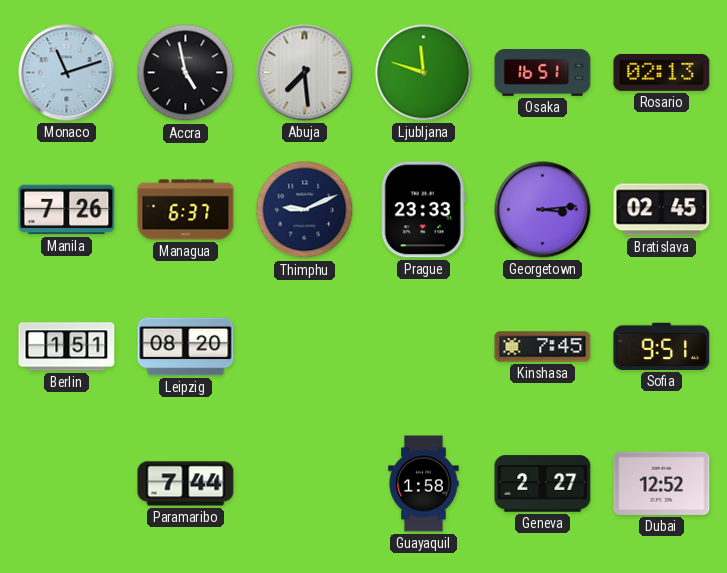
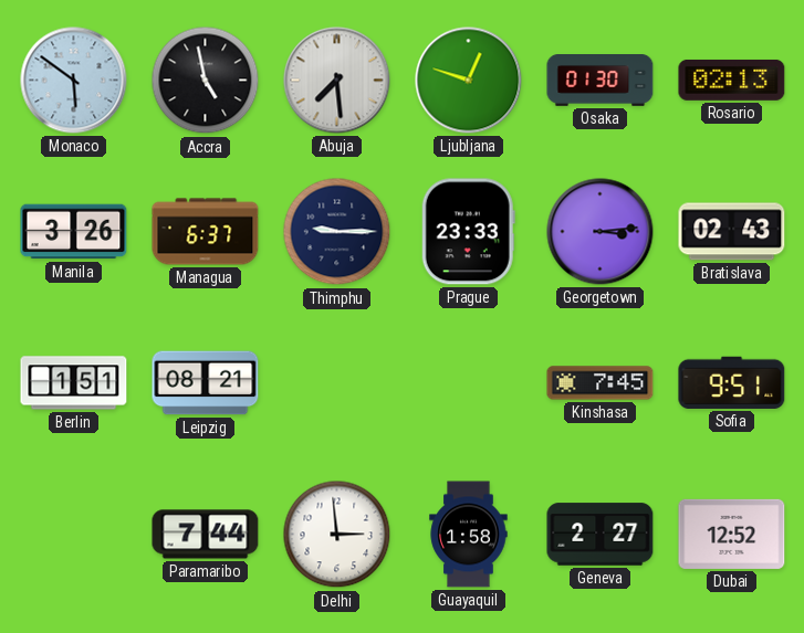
Monaco: 11:12 -> 5:51 (74, 81)
Ljubljana: 11:48 -> 12:48 (469, 81)
Osaka: 16:51 -> 01:30 (601, 81)
Manila: 7:26 -> 3:26 (74, 232)
Thimphu: 9:11 -> 9:15 (337, 232)
Bratislava: 02:45 -> 02:43 (732, 232)
Leipzig: 08:20 -> 08:21 (206, 383)
Delhi: none -> 2:59 (337, 535)
